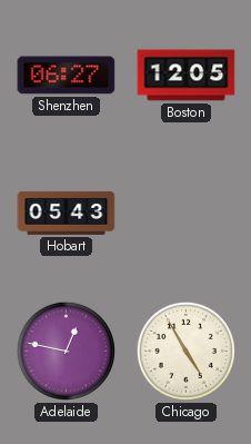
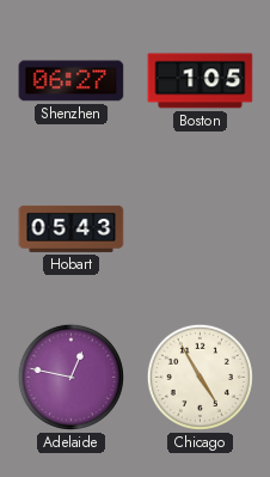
Boston: 12:05 -> 1:05 (201, 81)
